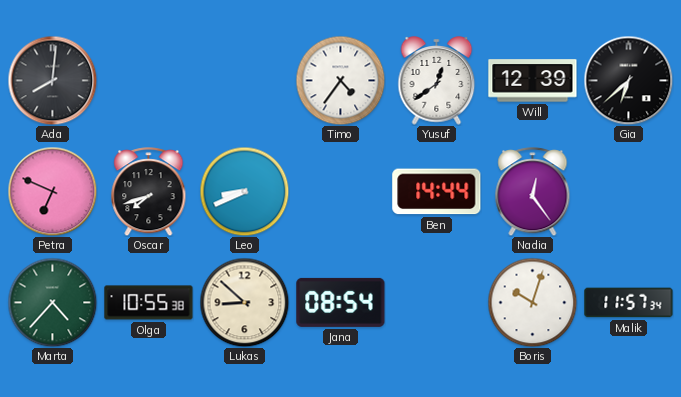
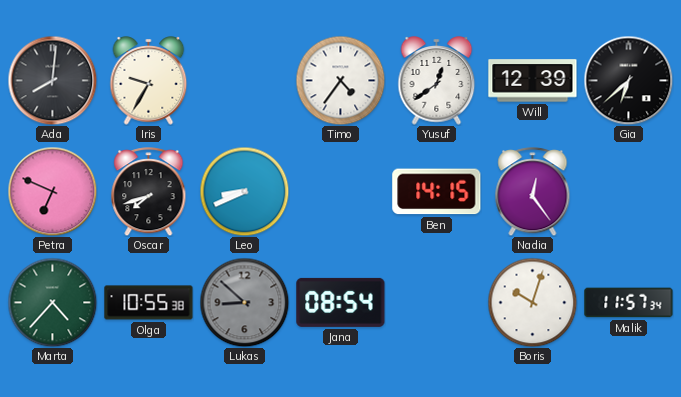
Iris: none -> 9:35 (149, 81)
Ben: 14:44 -> 14:15 (437, 192)
Lukas dial: cream -> grey (244, 302)
